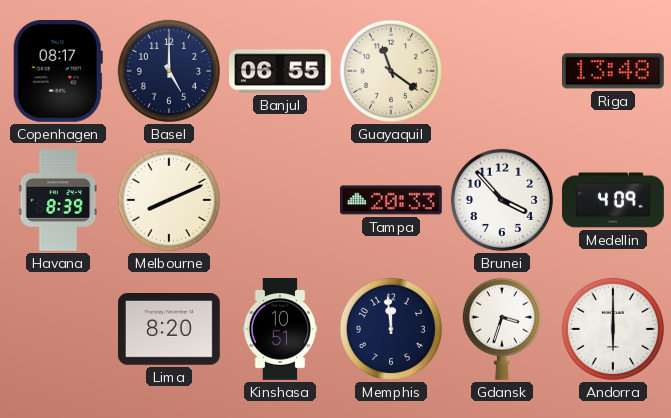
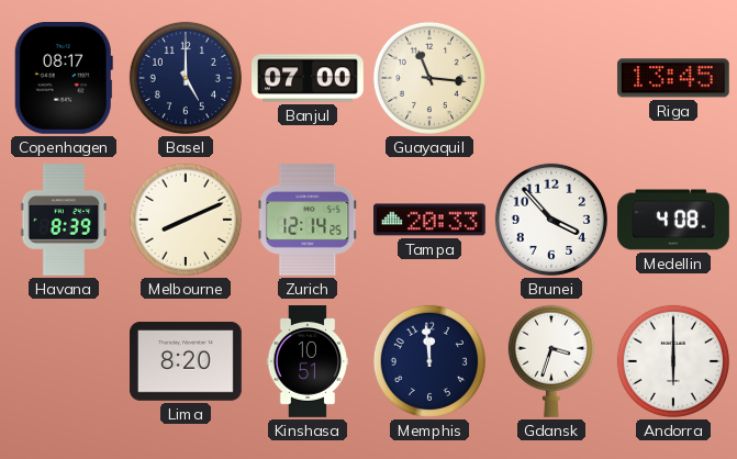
Banjul: 06:55 -> 07:00 (309, 78)
Guayaquil: 11:21 -> 11:16 (429, 78)
Riga: 13:48 -> 13:45 (673, 78)
Zurich: none -> 12:14 (308, 221)
Medellin: 4:09 -> 4:08 (673, 220)
